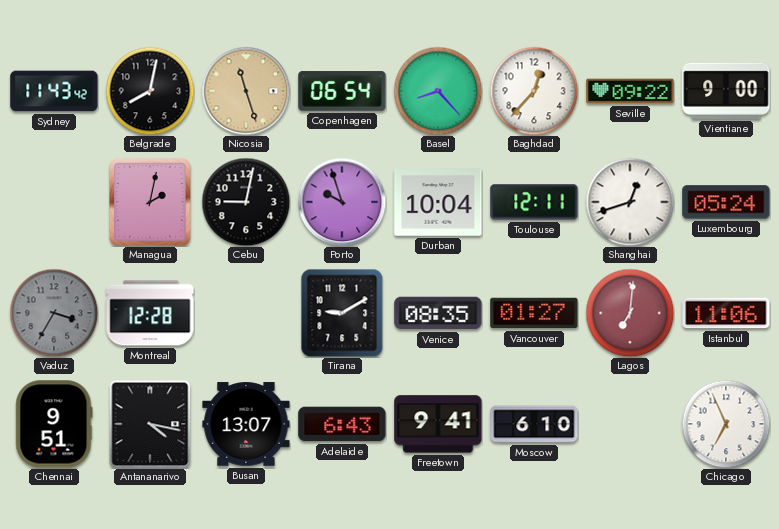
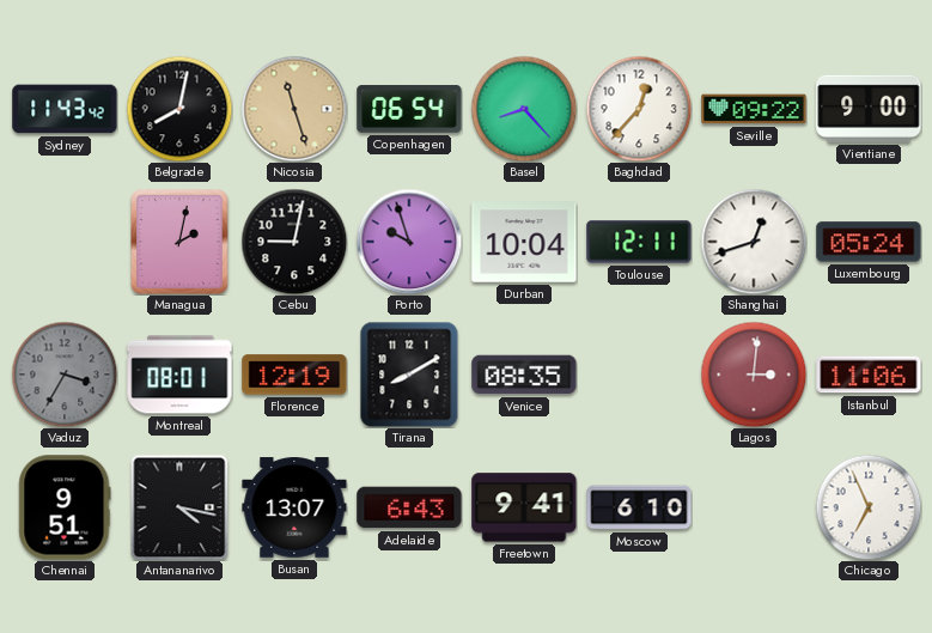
Montreal: 12:28 -> 08:01 (179, 375)
Florence: none -> 12:19 (294, 375)
Tirana: 9:10 -> 8:10 (409, 375)
Vancouver: 01:27 -> none (534, 313)
Lagos: 7:01 -> 3:01 (754, 375)
